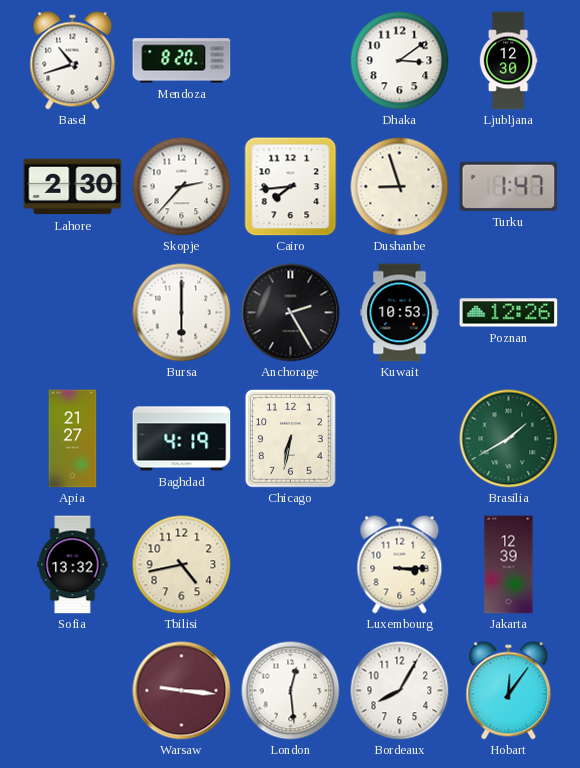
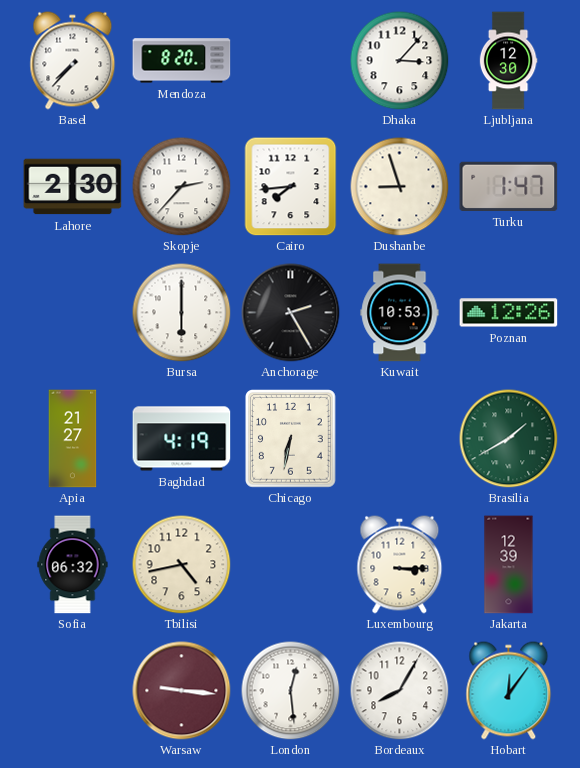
Basel: 10:42 -> 7:37 (73, 61)
Dhaka: 3:09 -> 3:07 (400, 61)
Sofia: 13:32 -> 06:32 (73, 565)
